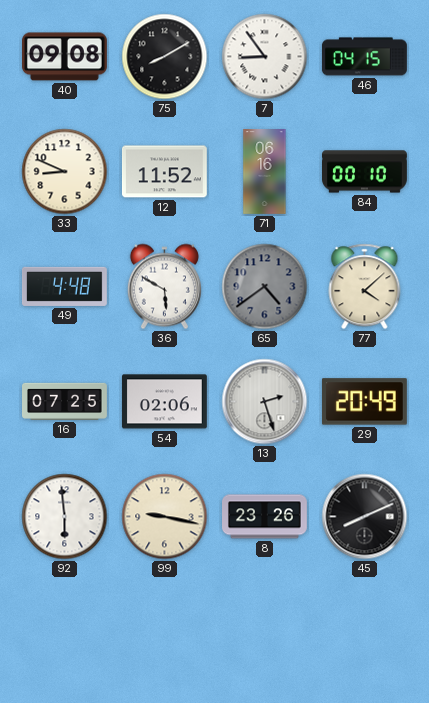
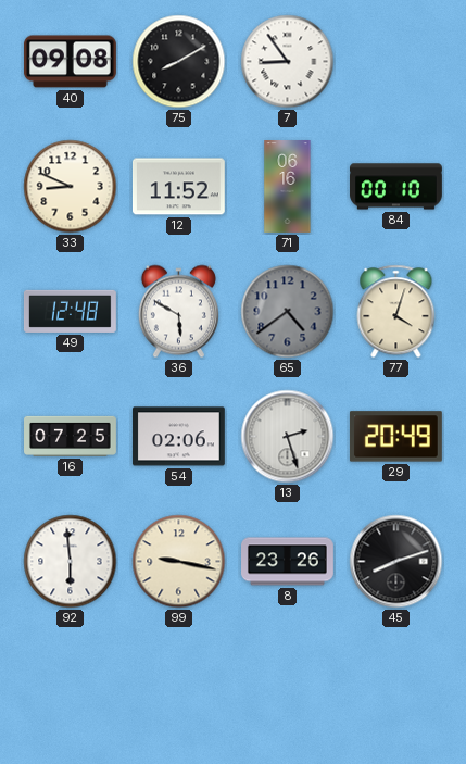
46: 04:15 -> none (364, 57)
49: 4:48 -> 12:48 (70, 311)
77: 4:08 -> 4:03 (396, 312)
45: 8:11 -> 8:12 (396, 562)
